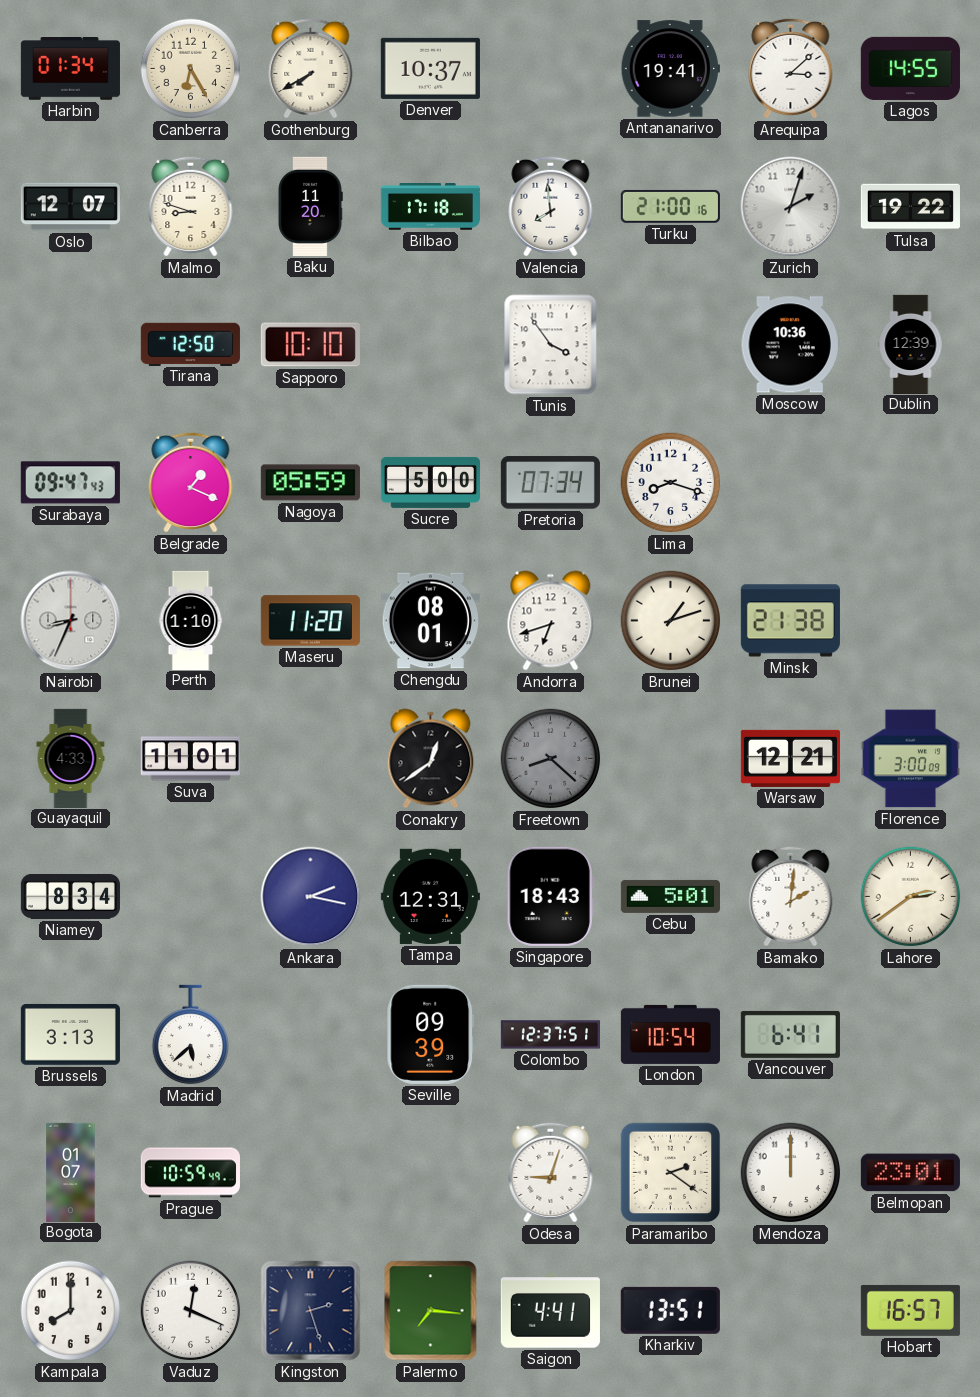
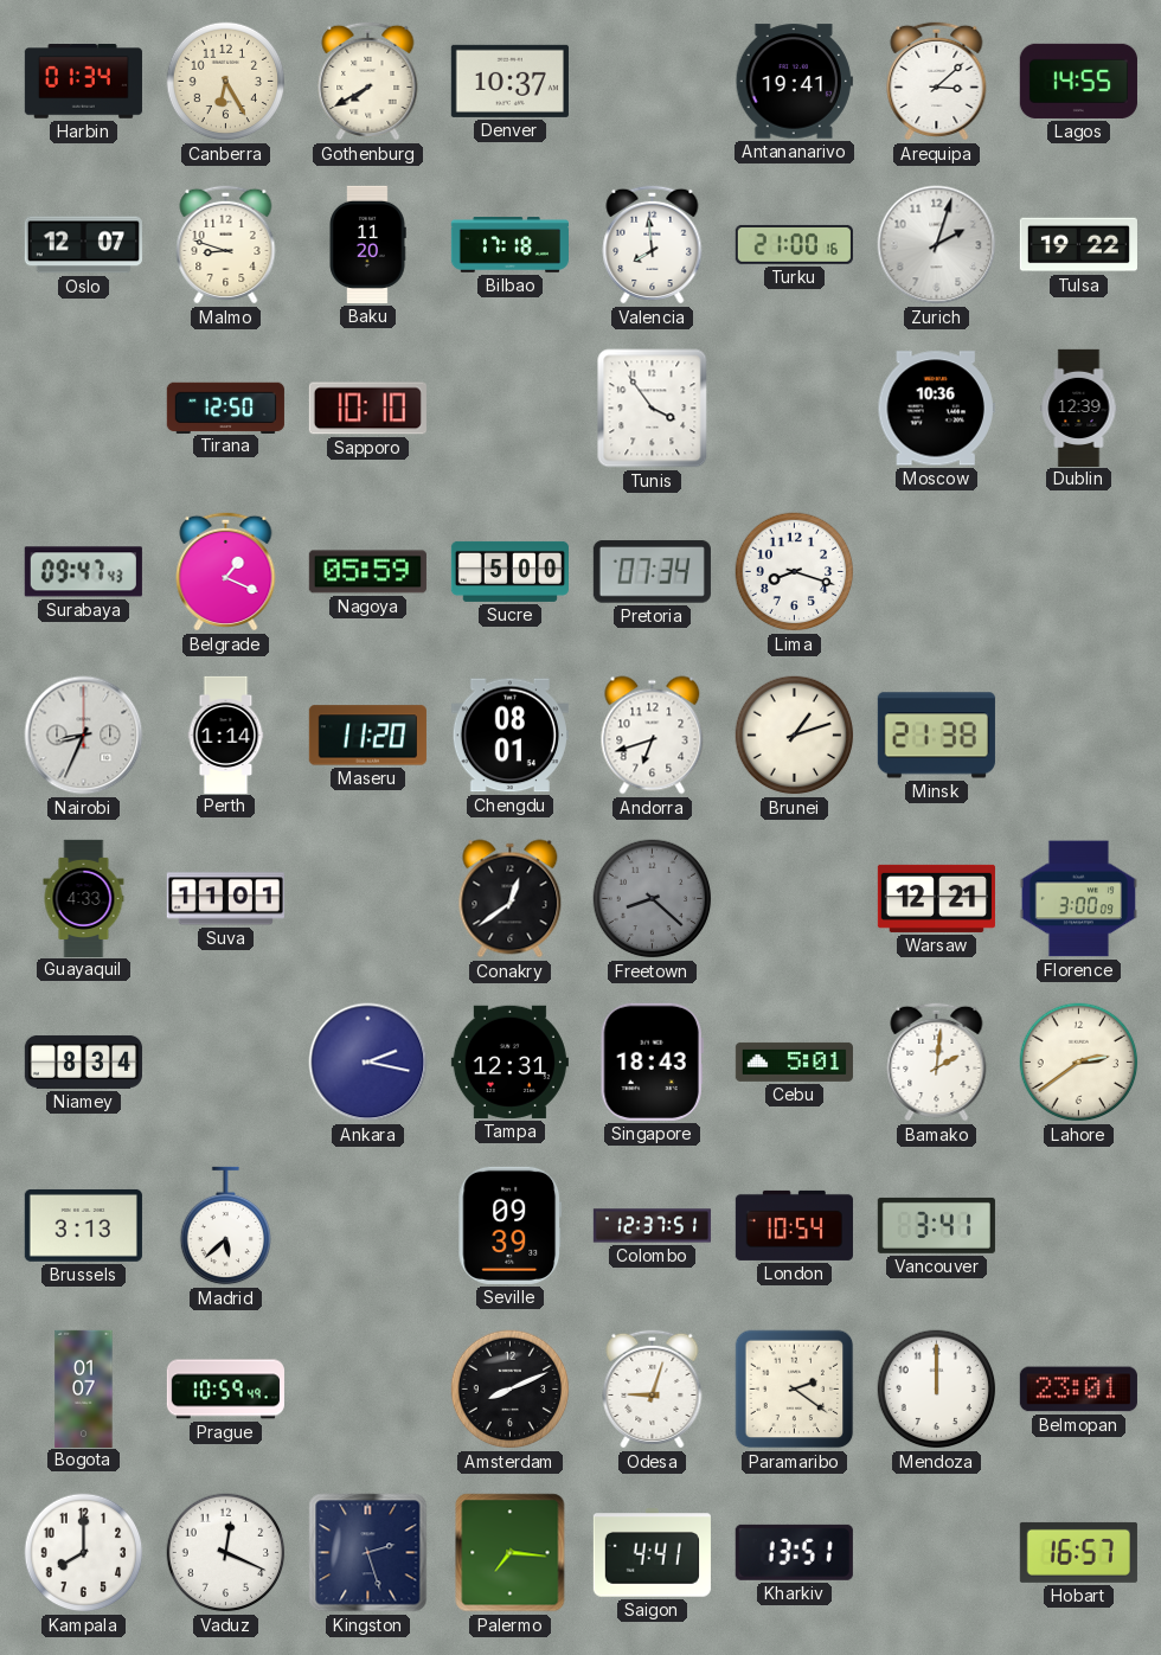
Perth: 1:10 -> 1:14 (226, 735)
Vancouver: 6:41 -> 3:41 (936, 1225)
Amsterdam: none -> 8:11 (511, 1390)
